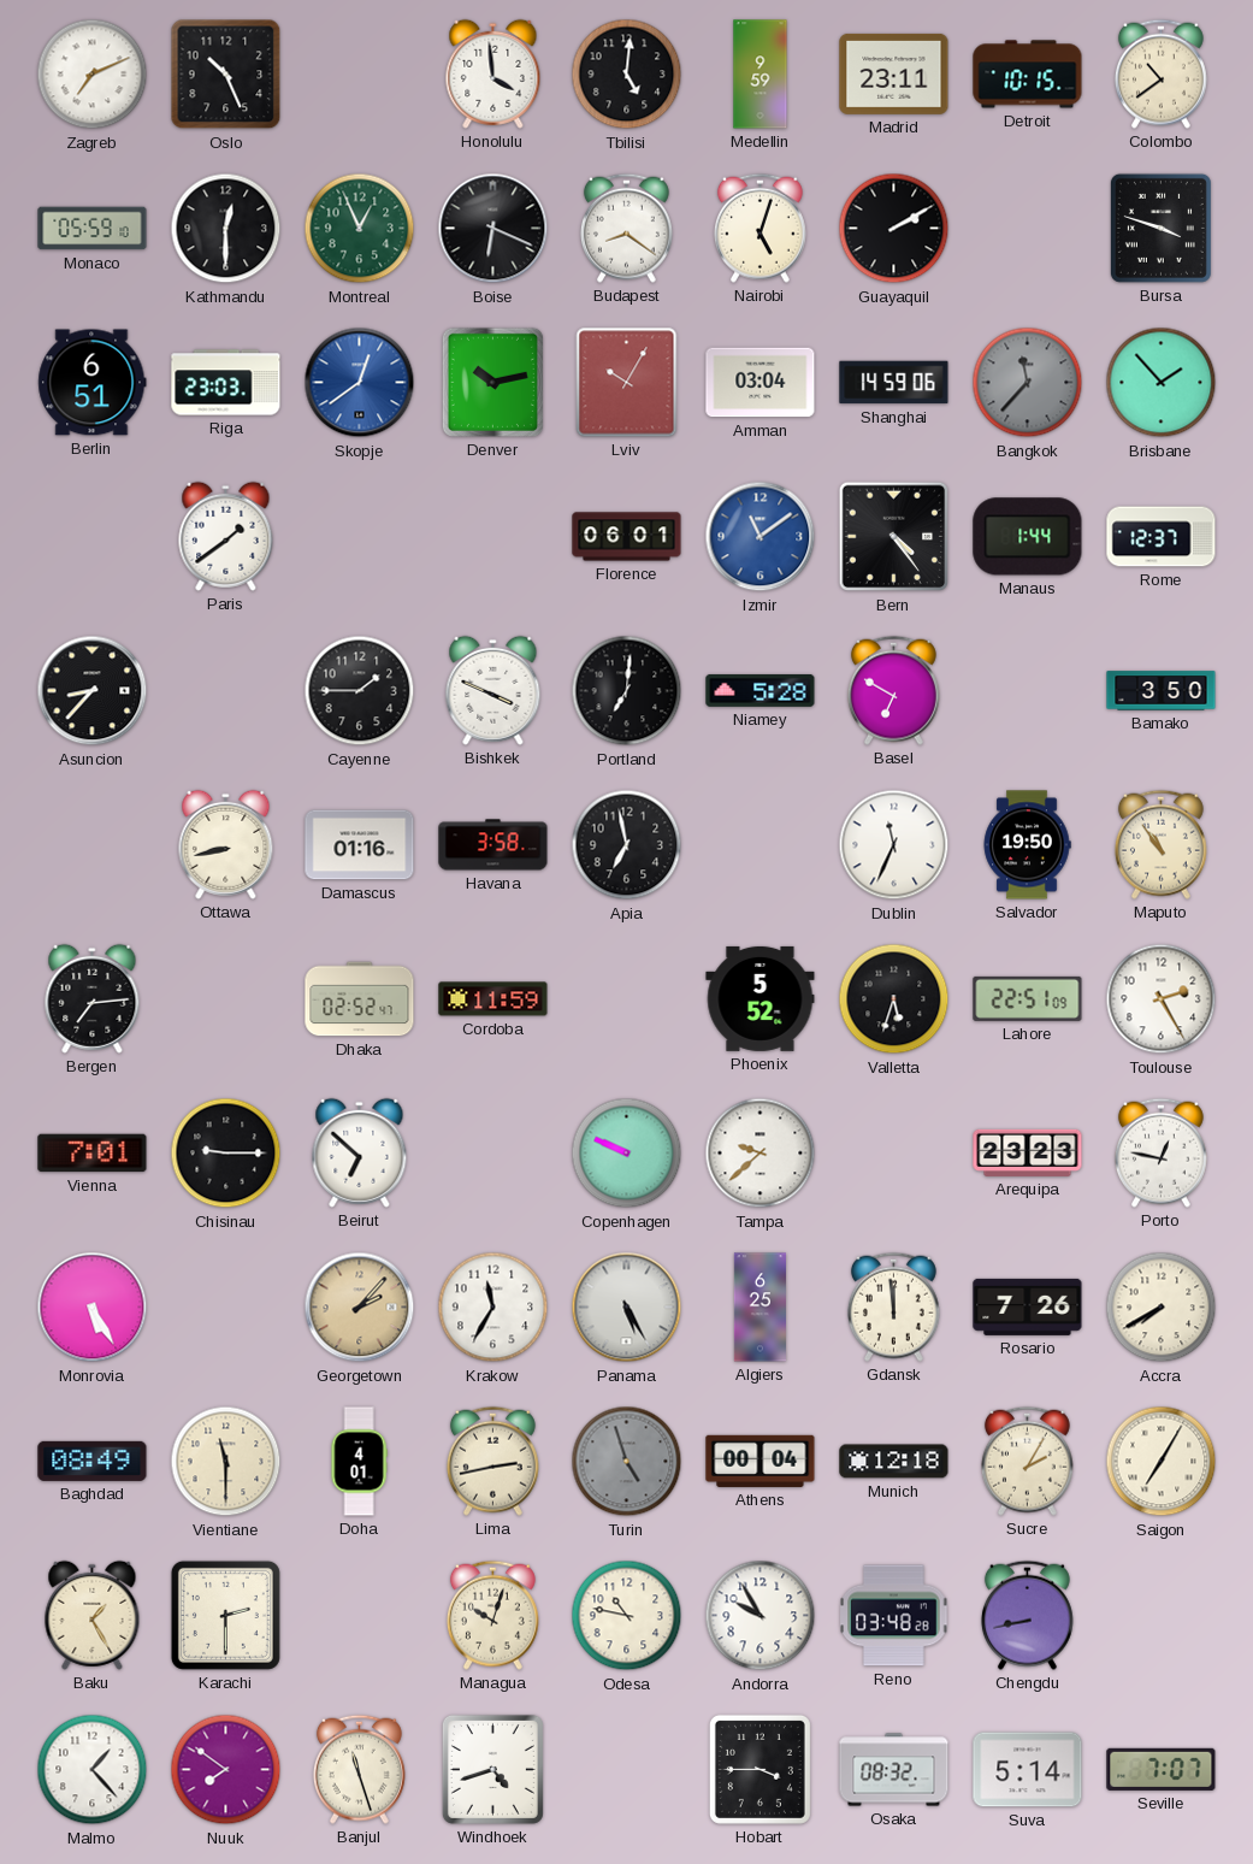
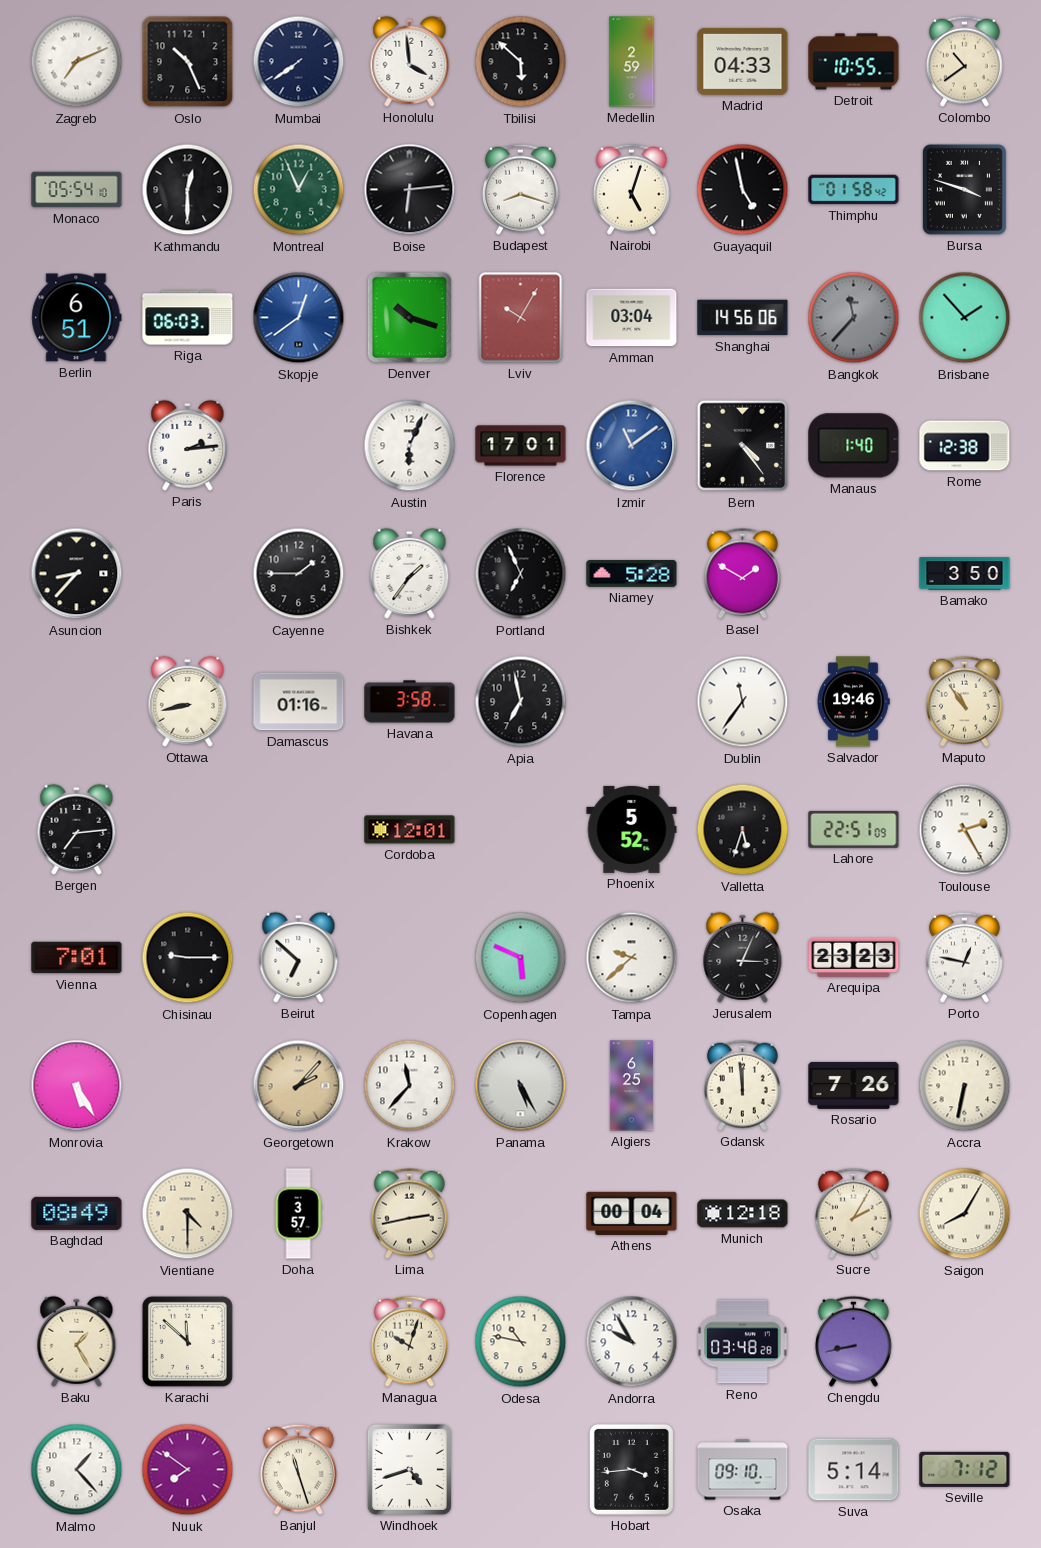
Mumbai: none -> 7:39 (299, 62)
Tbilisi: 5:01 -> 5:52 (521, 62)
Medellin: 9:59 -> 2:59 (632, 62)
Madrid: 23:11 -> 04:33 (743, 61)
Detroit: 10:15 -> 10:55 (854, 62)
Monaco: 05:59 -> 05:54 (77, 190)
Boise: 6:19 -> 6:14 (410, 190)
Budapest: 8:21 -> 8:18 (520, 189)
Guayaquil: 2:10 -> 4:58 (743, 190)
Thimphu: none -> 01:58 (854, 190)
Riga: 23:03 -> 06:03 (188, 318)
Denver: 10:13 -> 10:18 (409, 317)
Shanghai: 14:59 -> 14:56 (743, 318)
Paris: 1:39 -> 2:14 (188, 445)
Austin: none -> 6:04 (410, 446)
Florence: 06:01 -> 17:01 (521, 446)
Manaus: 1:44 -> 1:40 (854, 446)
Rome: 12:37 -> 12:38 (965, 446)
Bishkek: 3:49 -> 1:36 (410, 573)
Portland: 7:01 -> 6:56 (521, 574)
Basel: 6:50 -> 1:50 (742, 573)
Dublin: 11:34 -> 11:36 (743, 702)
Salvador: 19:50 -> 19:46 (853, 702)
Dhaka: 02:52 -> none (360, 999)
Cordoba: 11:59 -> 12:01 (410, 830)
Copenhagen: 9:49 -> 5:49 (521, 958)
Jerusalem: none -> 3:04 (743, 957)
Krakow: 11:35 -> 11:37 (410, 1086)
Accra: 7:40 -> 6:32 (965, 1086)
Vientiane: 11:30 -> 4:30 (188, 1214)
Doha: 4:01 -> 3:57 (298, 1214)
Turin: 4:57 -> none (627, 1462)
Saigon: 7:05 -> 8:05 (965, 1214)
Karachi: 2:30 -> 11:52 (187, 1341)
Hobart: 3:45 -> 3:44 (631, 1469)
Osaka: 08:32 -> 09:10 (743, 1470)
Seville: 7:07 -> 7:12 (965, 1469)
